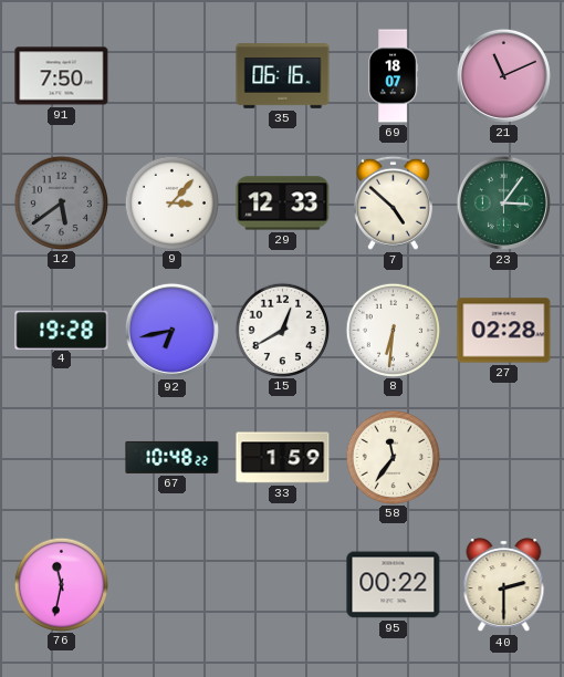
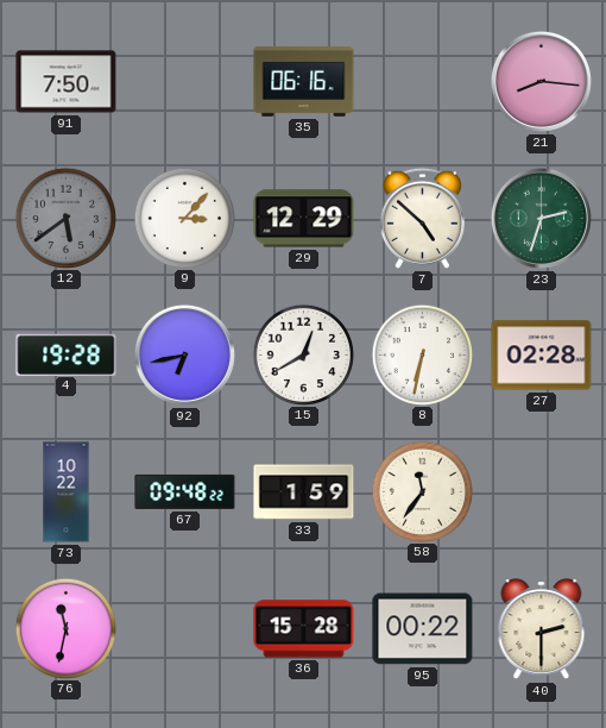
69: 18:07 -> none (394, 76)
21: 11:11 -> 8:16 (541, 81)
29: 12:33 -> 12:29 (304, 219)
23: 3:06 -> 2:33 (541, 218)
8: 6:31 -> 6:32 (422, 354)
73: none -> 10:22 (67, 492)
67: 10:48 -> 09:48 (185, 491)
36: none -> 15:28 (304, 629)
